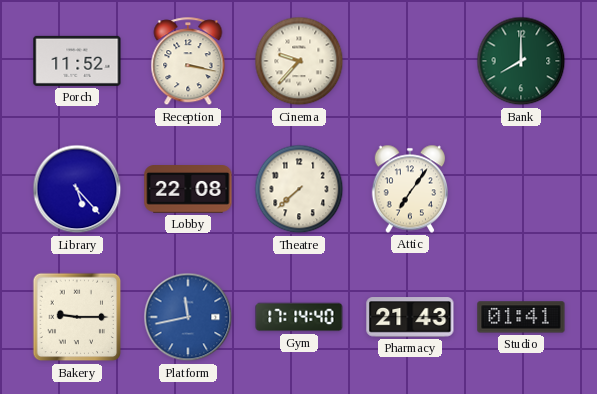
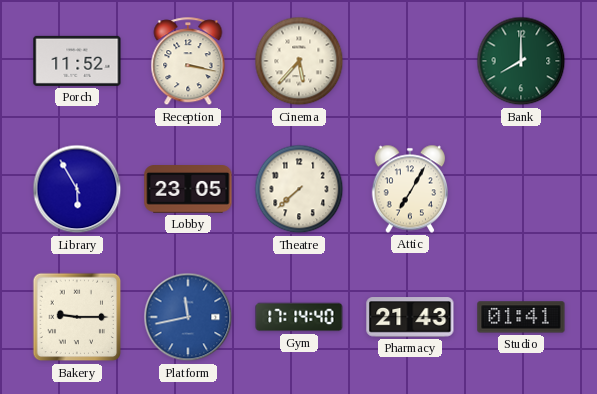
Cinema: 9:37 -> 5:37 (299, 61)
Library: 5:23 -> 5:55 (77, 189)
Lobby: 22:08 -> 23:05 (188, 189)
Attic: 7:06 -> 7:05 (409, 189)
